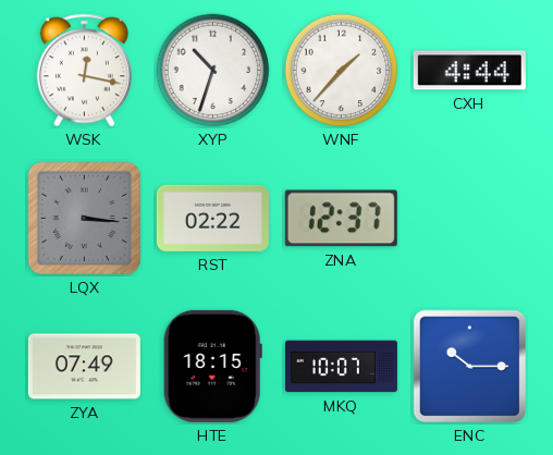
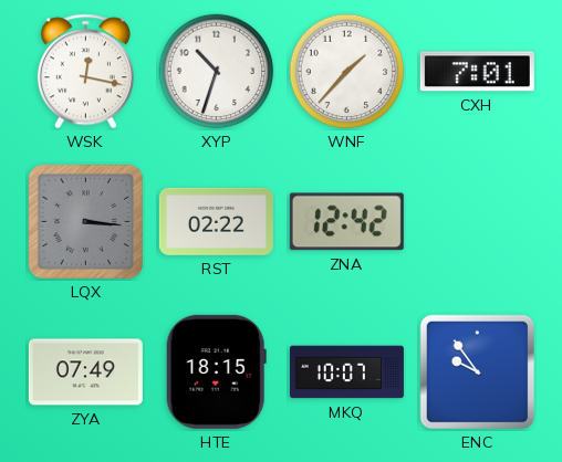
CXH: 4:44 -> 7:01 (477, 72)
ZNA: 12:37 -> 12:42 (346, 222)
ENC: 10:15 -> 9:54 (478, 372)
